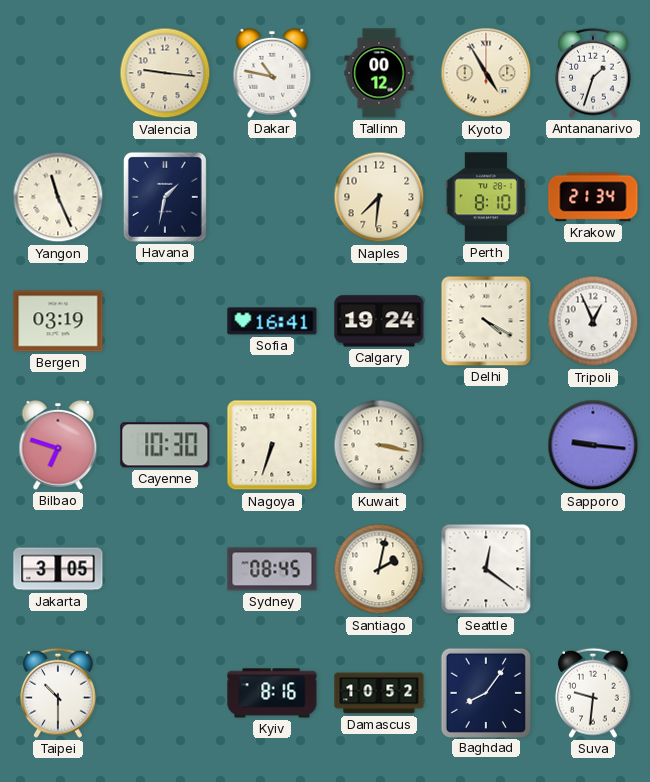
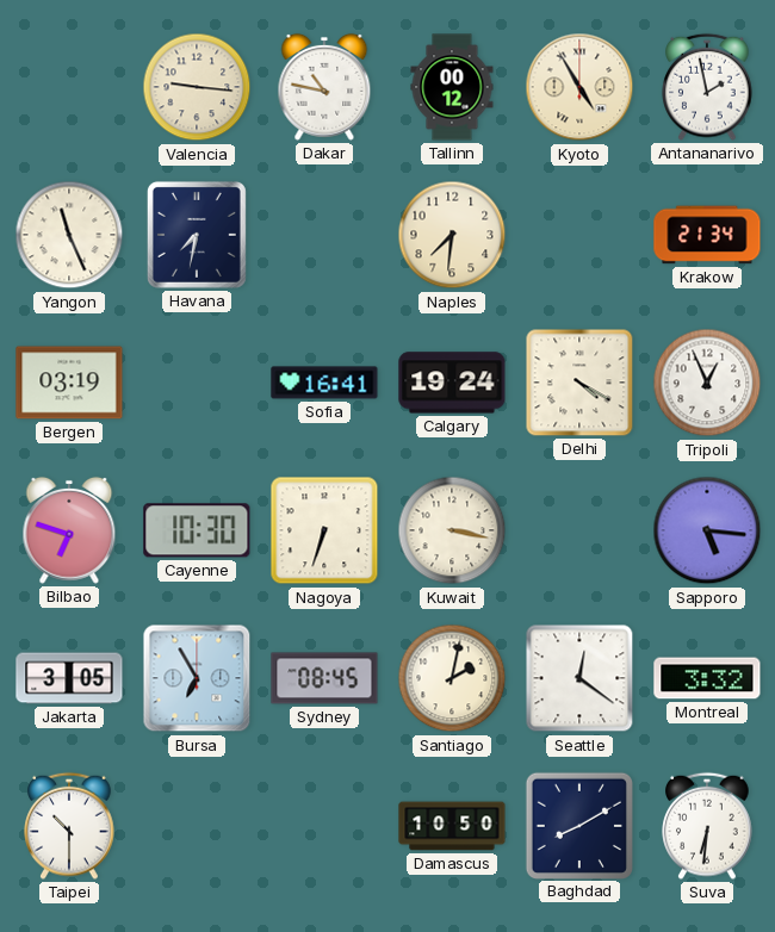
Antananarivo: 1:33 -> 1:58 (707, 87)
Havana: 1:32 -> 7:32 (197, 235)
Perth: 8:10 -> none (486, 197)
Sapporo: 9:16 -> 5:16 (707, 530)
Bursa: none -> 6:55 (197, 678)
Montreal: none -> 3:32 (707, 678)
Kyiv: 8:16 -> none (272, 693)
Damascus: 10:52 -> 10:50 (452, 826)
Baghdad: 8:06 -> 8:10 (578, 825)
Suva: 9:31 -> 6:31 (707, 826)
